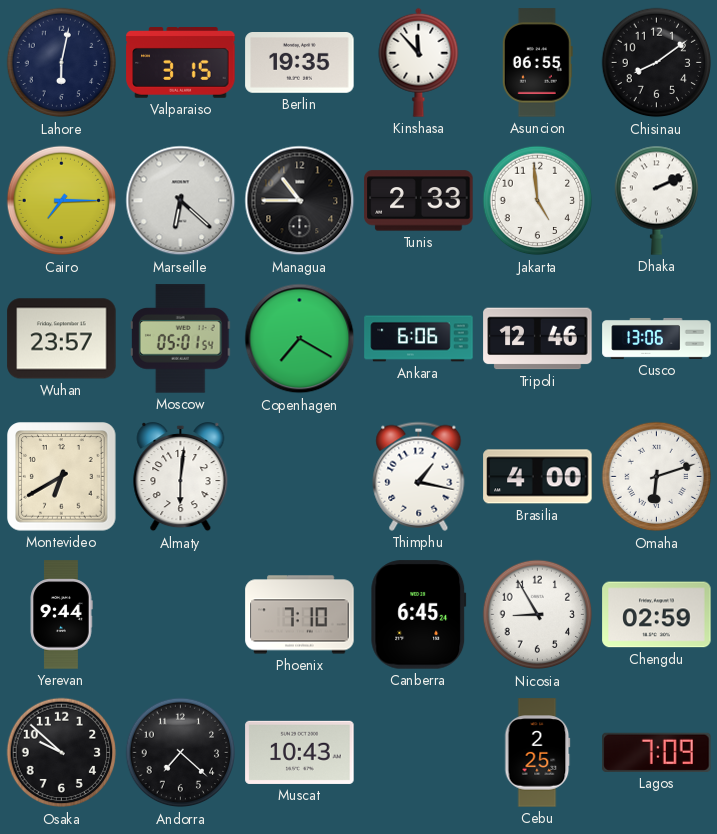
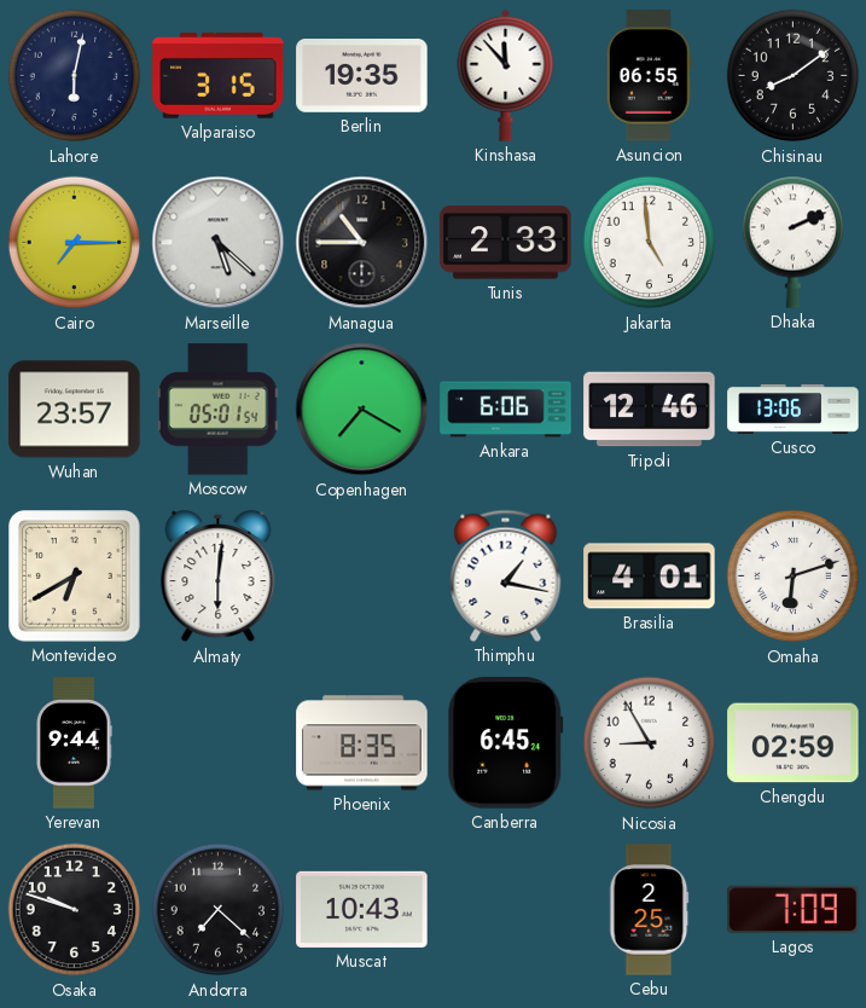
Marseille: 6:22 -> 5:22 (219, 243)
Brasilia: 4:00 -> 4:01 (650, 577)
Phoenix: 7:10 -> 8:35 (362, 743)
Osaka: 9:52 -> 9:48 (75, 910)
